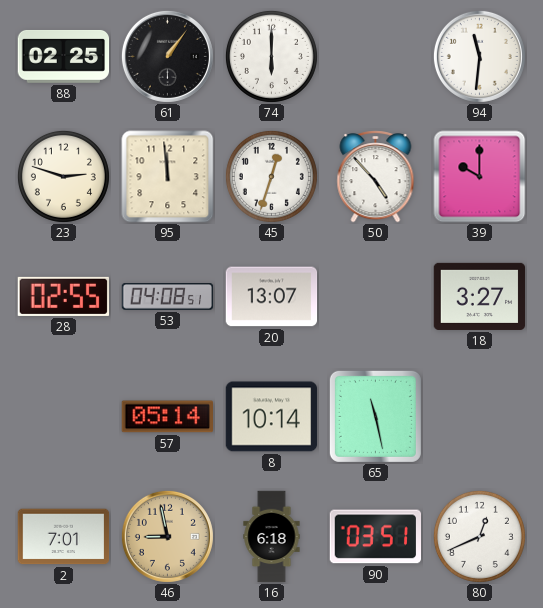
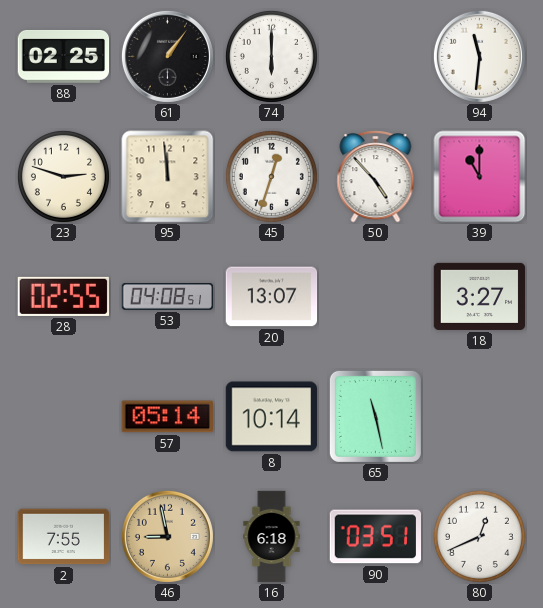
39: 10:00 -> 11:00 (480, 177)
2: 7:01 -> 7:55 (64, 537)
